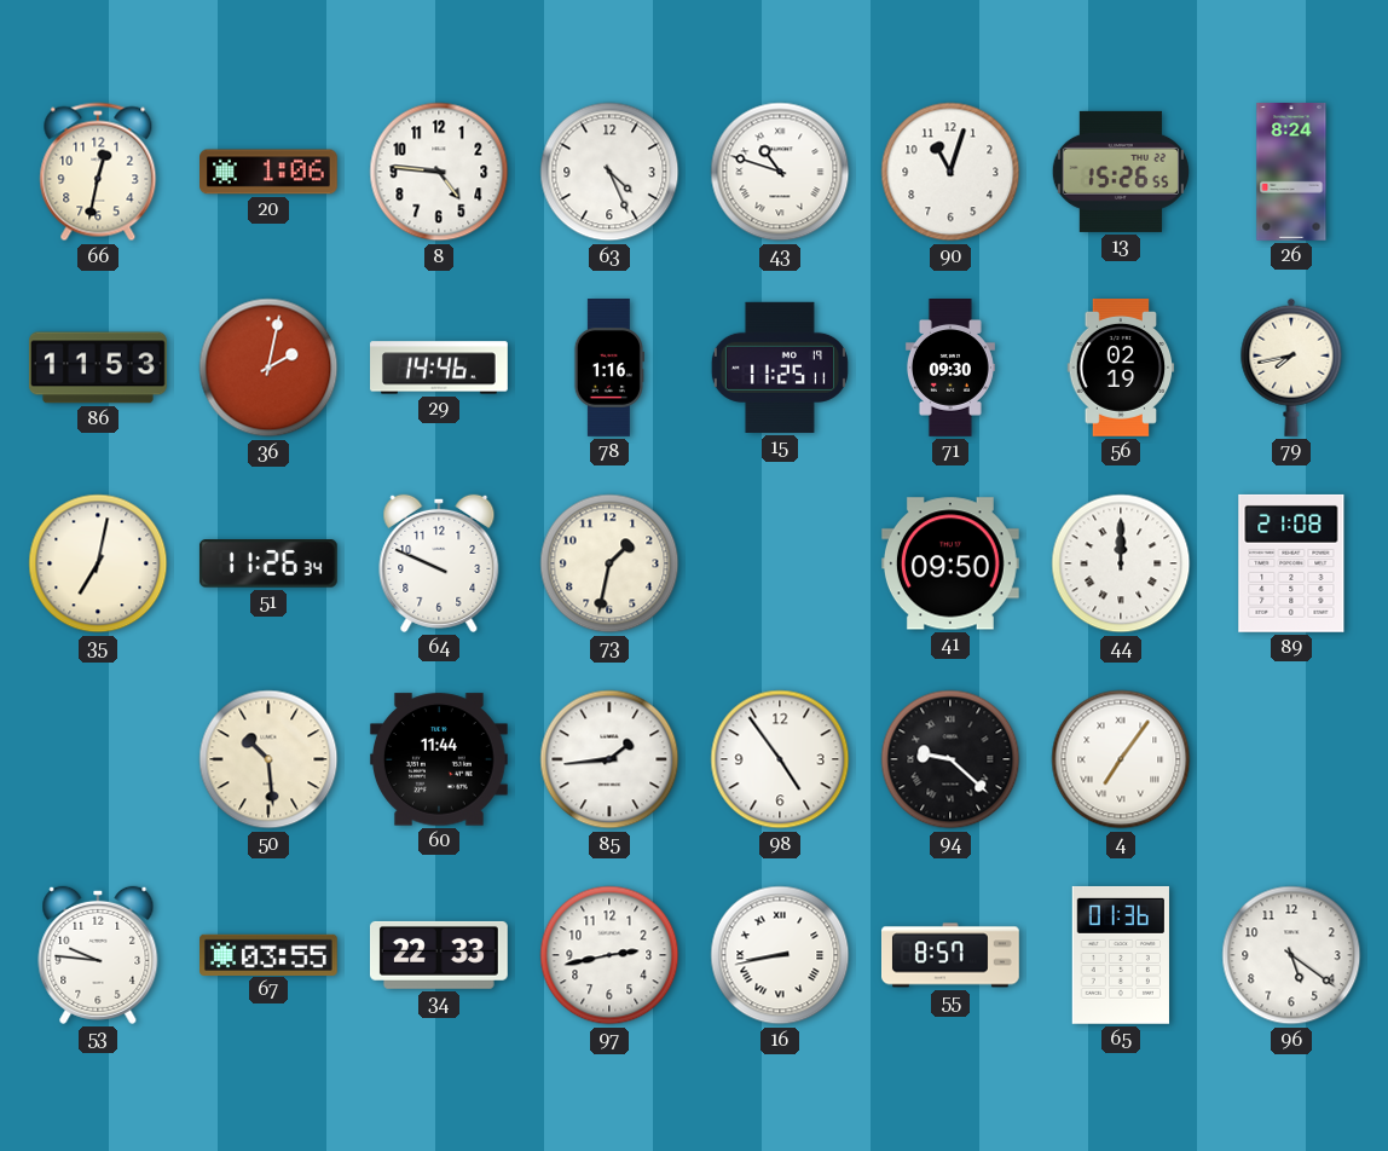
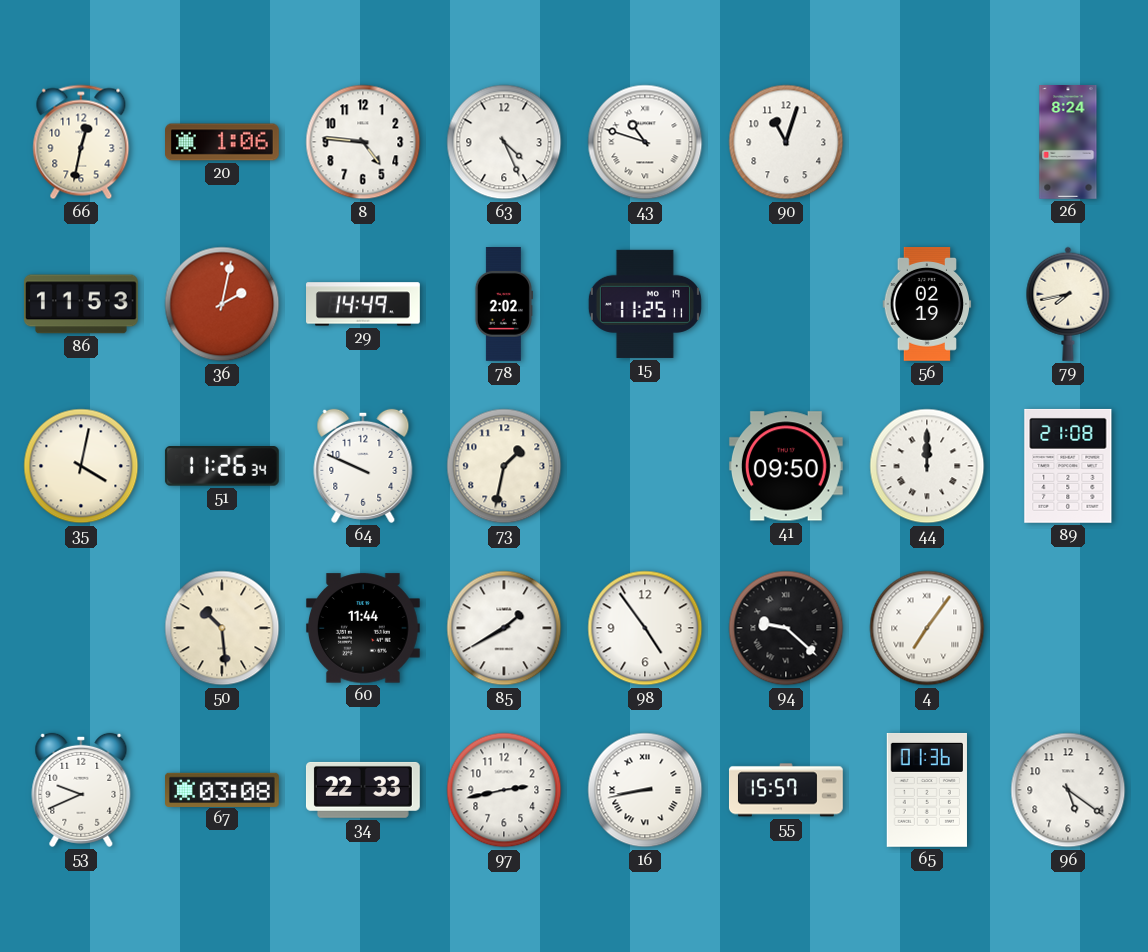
13: 15:26 -> none (1121, 172)
29: 14:46 -> 14:49 (364, 304)
78: 1:16 -> 2:02 (503, 305)
71: 09:30 -> none (950, 369)
35: 7:02 -> 4:02 (81, 466)
85: 1:44 -> 1:40 (504, 628)
53: 9:46 -> 9:41 (81, 790)
67: 03:55 -> 03:08 (223, 789)
55: 8:57 -> 15:57 (786, 790)
